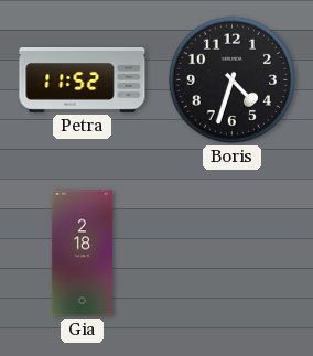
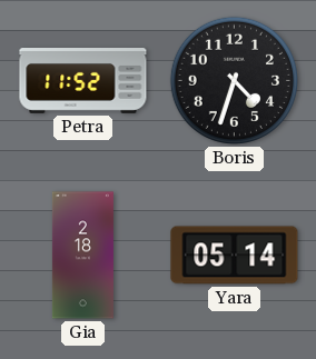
Yara: none -> 05:14 (235, 256)
